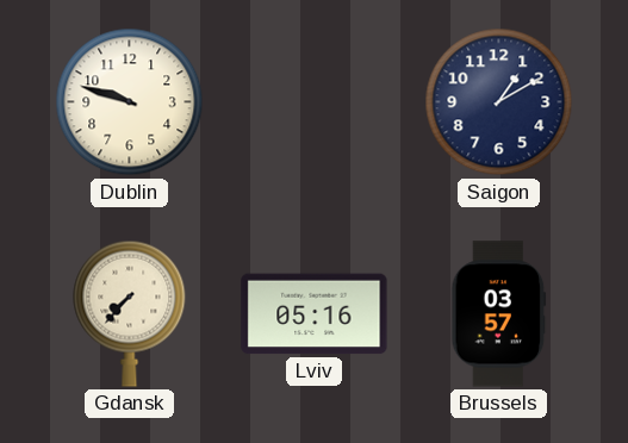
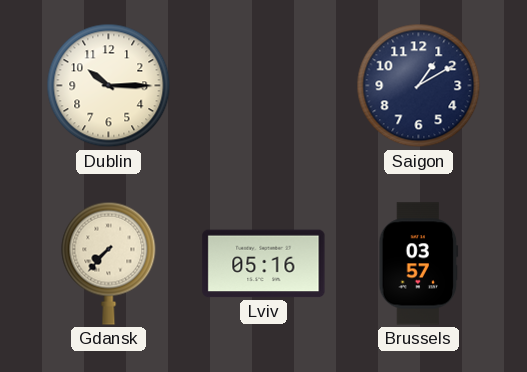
Dublin: 9:48 -> 10:15 (109, 86)
